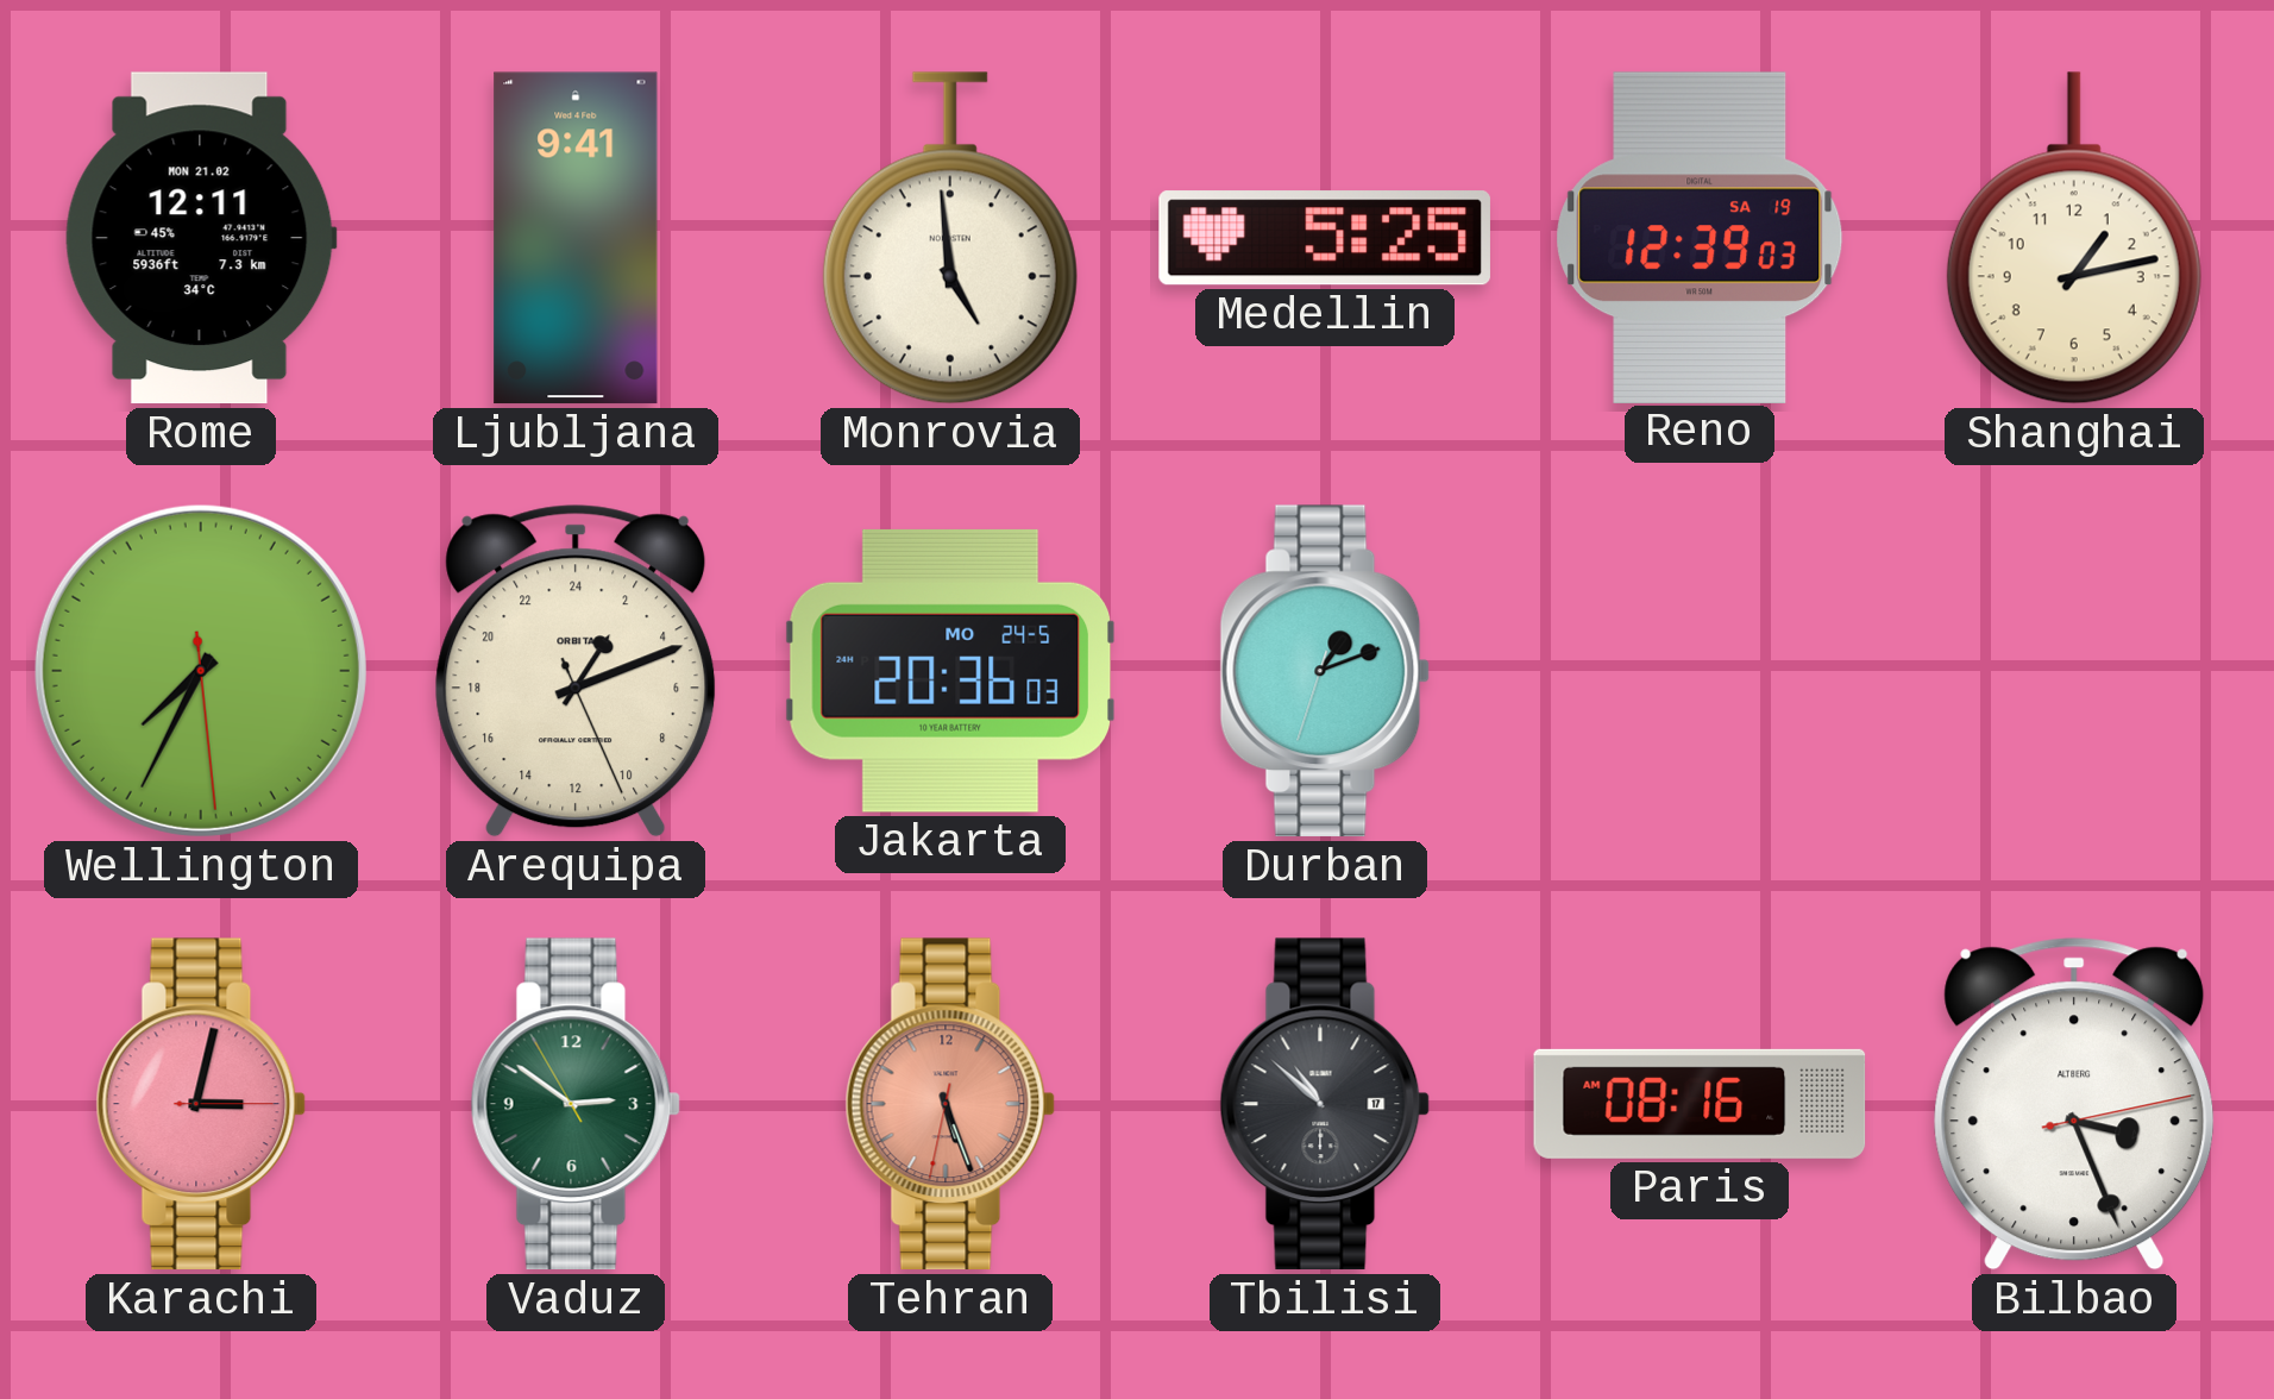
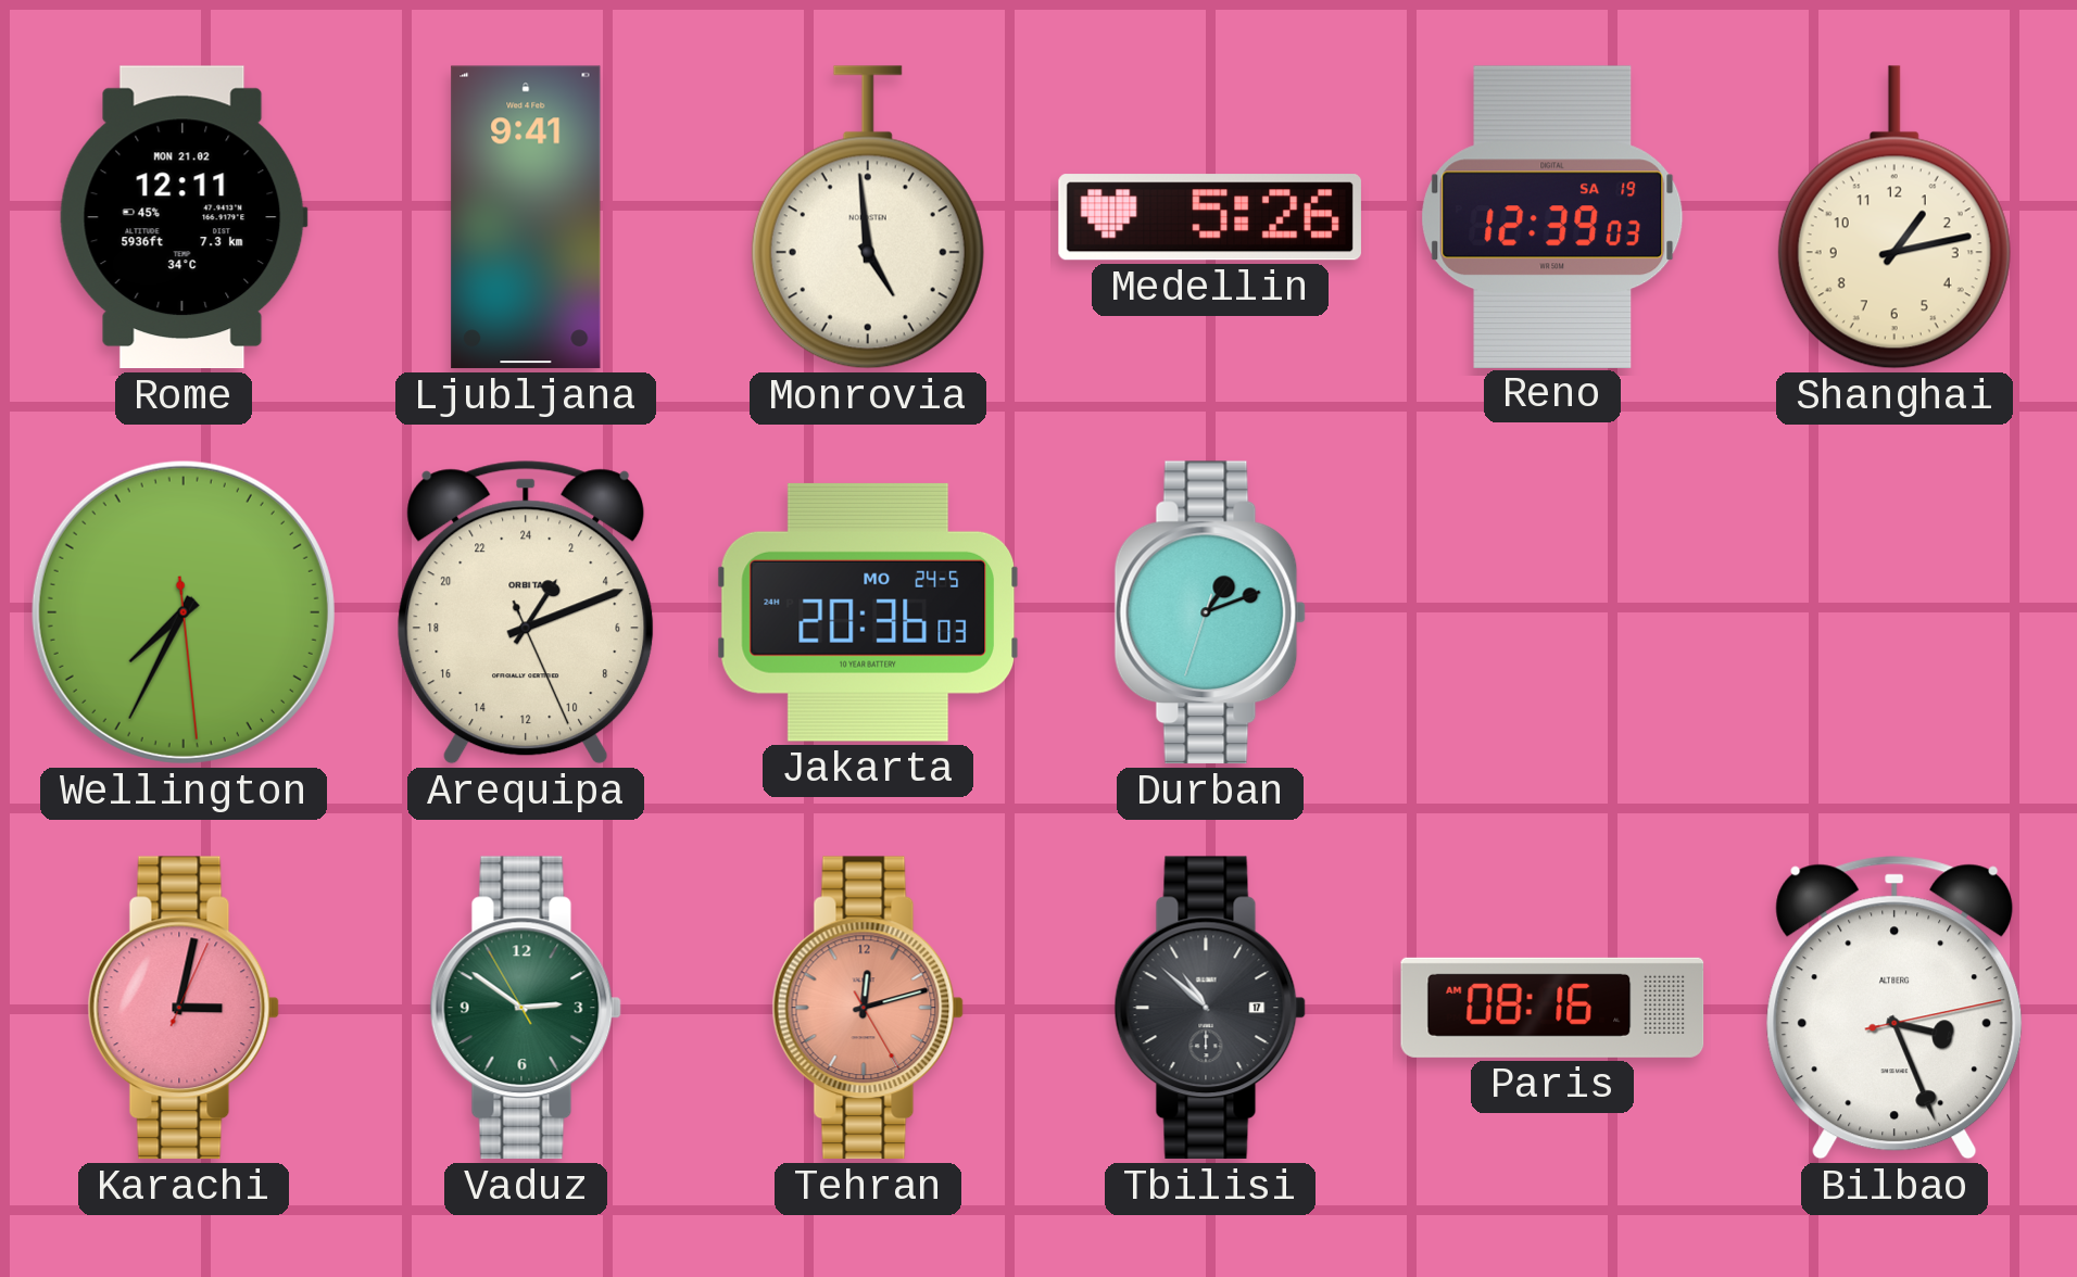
Medellin: 5:25 -> 5:26 (1210, 217)
Karachi: 3:02:15 -> 3:02:04 (184, 1008)
Tehran: 5:26 -> 12:12 (868, 1008)
